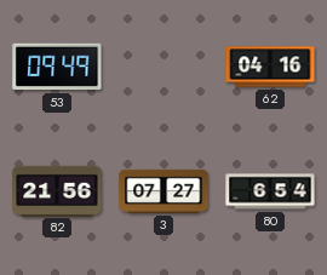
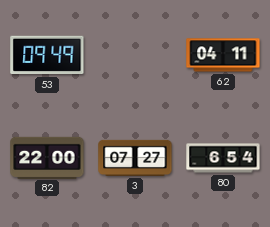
62: 04:16 -> 04:11 (223, 55)
82: 21:56 -> 22:00 (47, 157)
